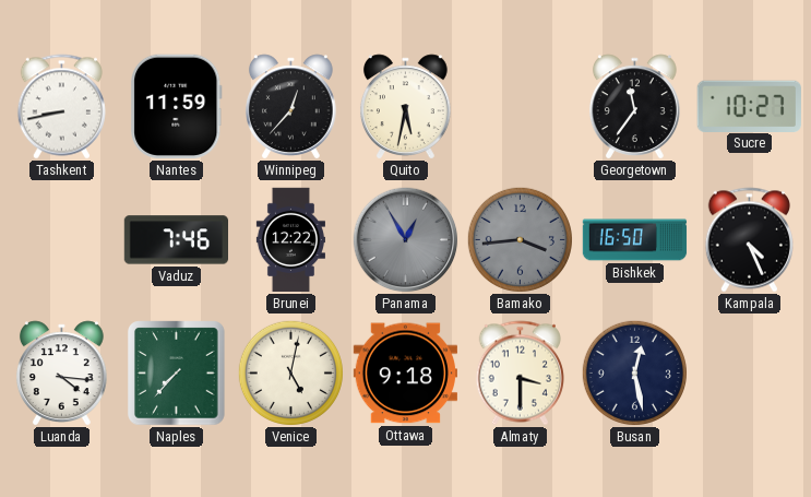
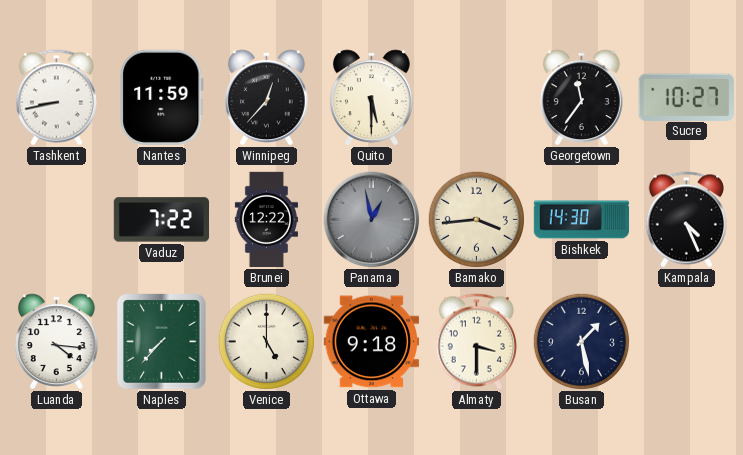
Quito: 5:32 -> 5:30 (371, 98)
Vaduz: 7:46 -> 7:22 (161, 220)
Panama: 12:55 -> 12:58 (372, 220)
Bamako dial: grey -> cream (476, 219)
Bishkek: 16:50 -> 14:30 (582, 220)
Venice: 5:02 -> 5:00 (266, 341)
Busan: 12:28 -> 1:28 (581, 341)
